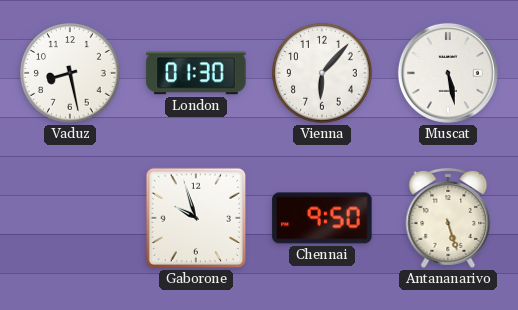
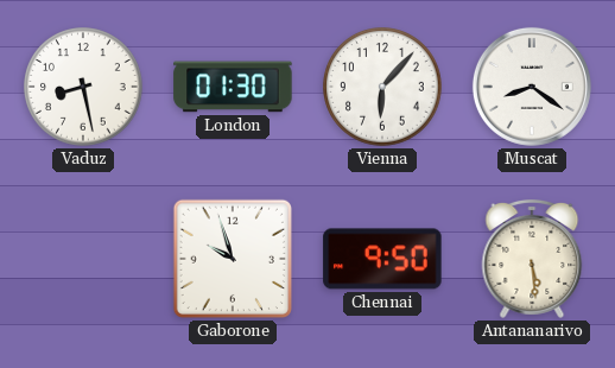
Muscat: 5:28 -> 8:21 (532, 87)
Antananarivo: 5:27 -> 5:29 (532, 259)
